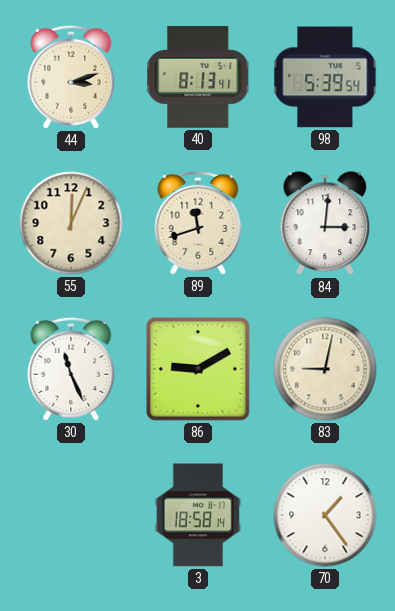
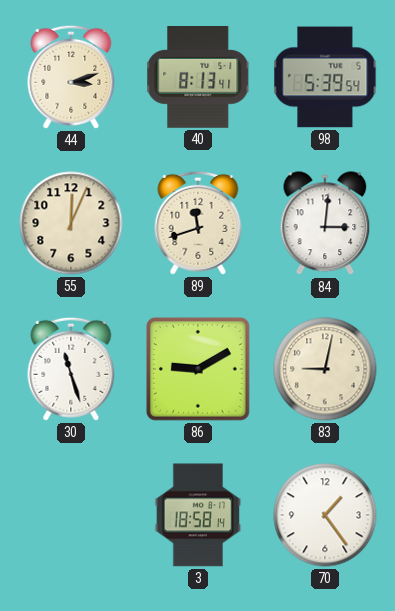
30: 11:26 -> 11:27 (71, 369)
